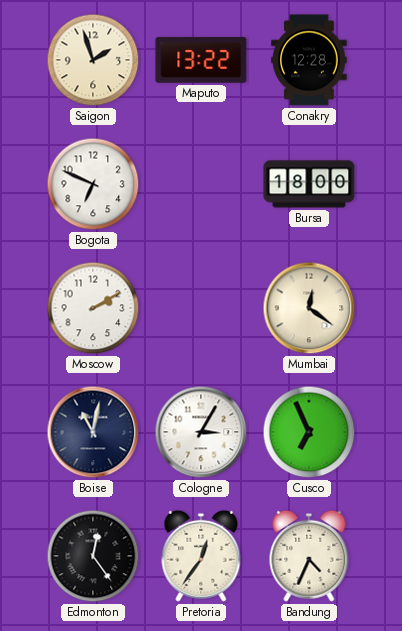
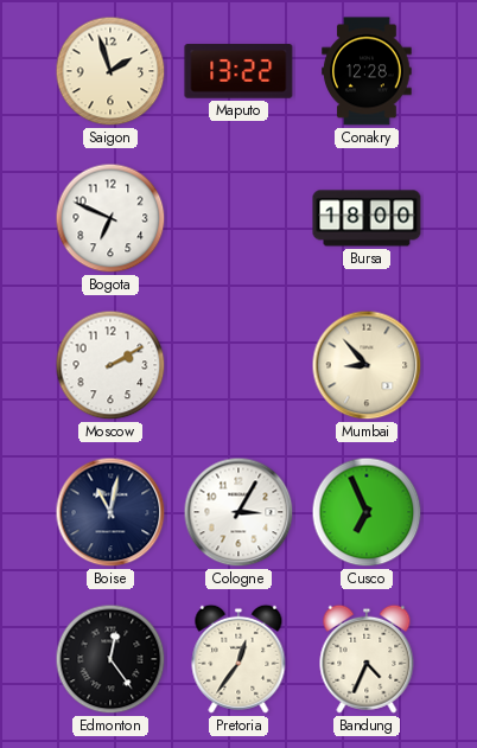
Mumbai: 12:21 -> 8:53 (367, 365)
